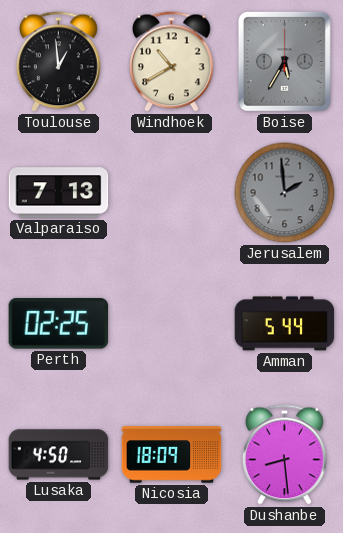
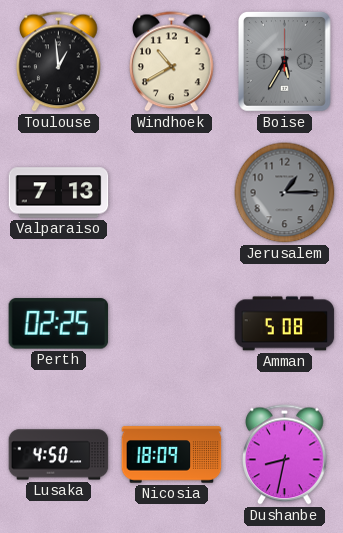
Jerusalem: 1:59 -> 1:15 (285, 193)
Amman: 5:44 -> 5:08 (285, 324)
Dushanbe: 8:29 -> 8:32 (285, 455)
